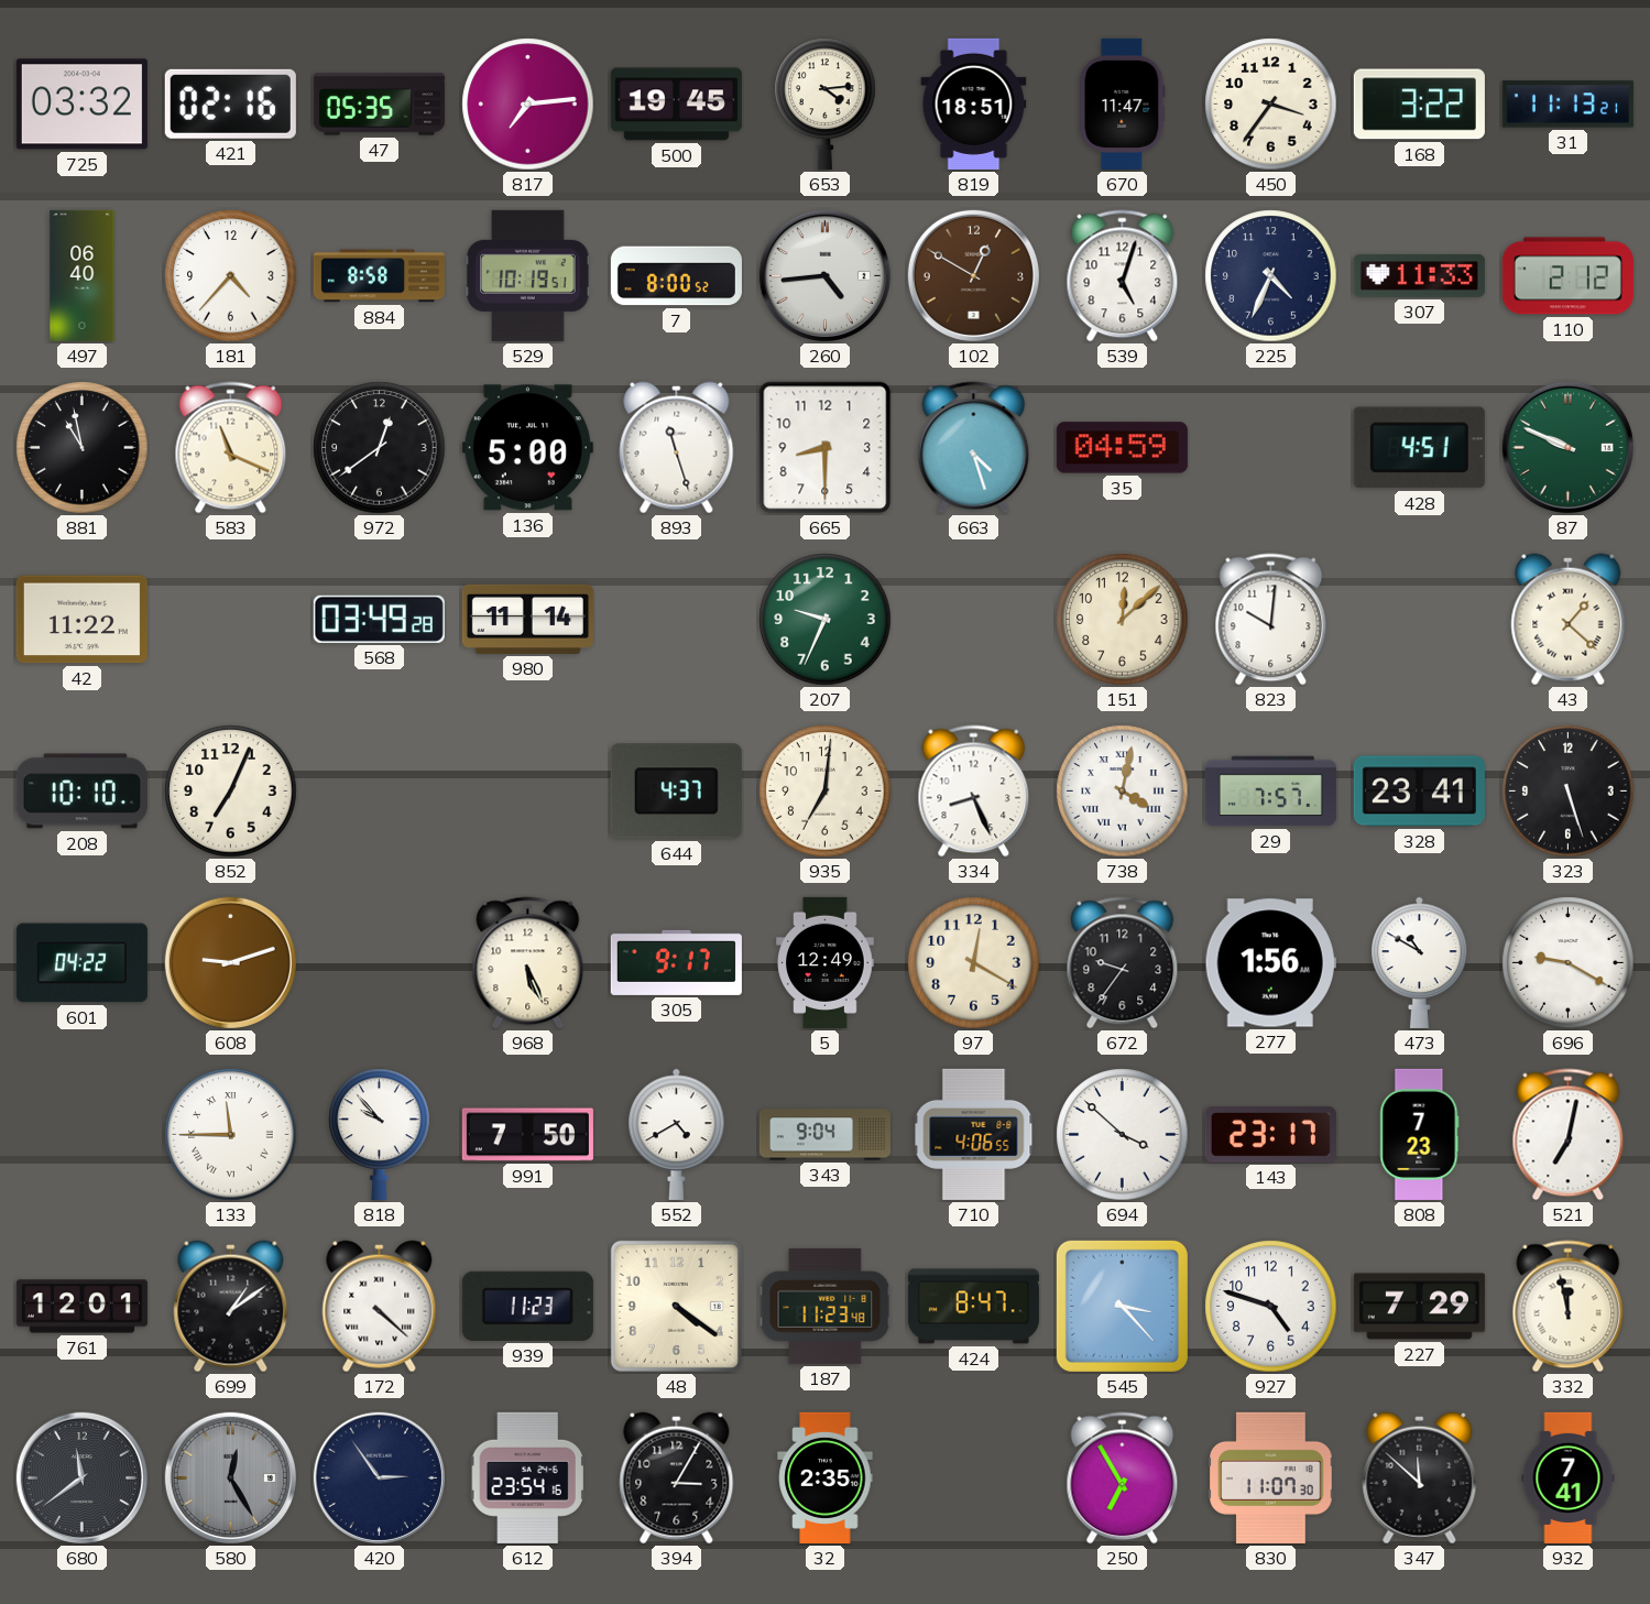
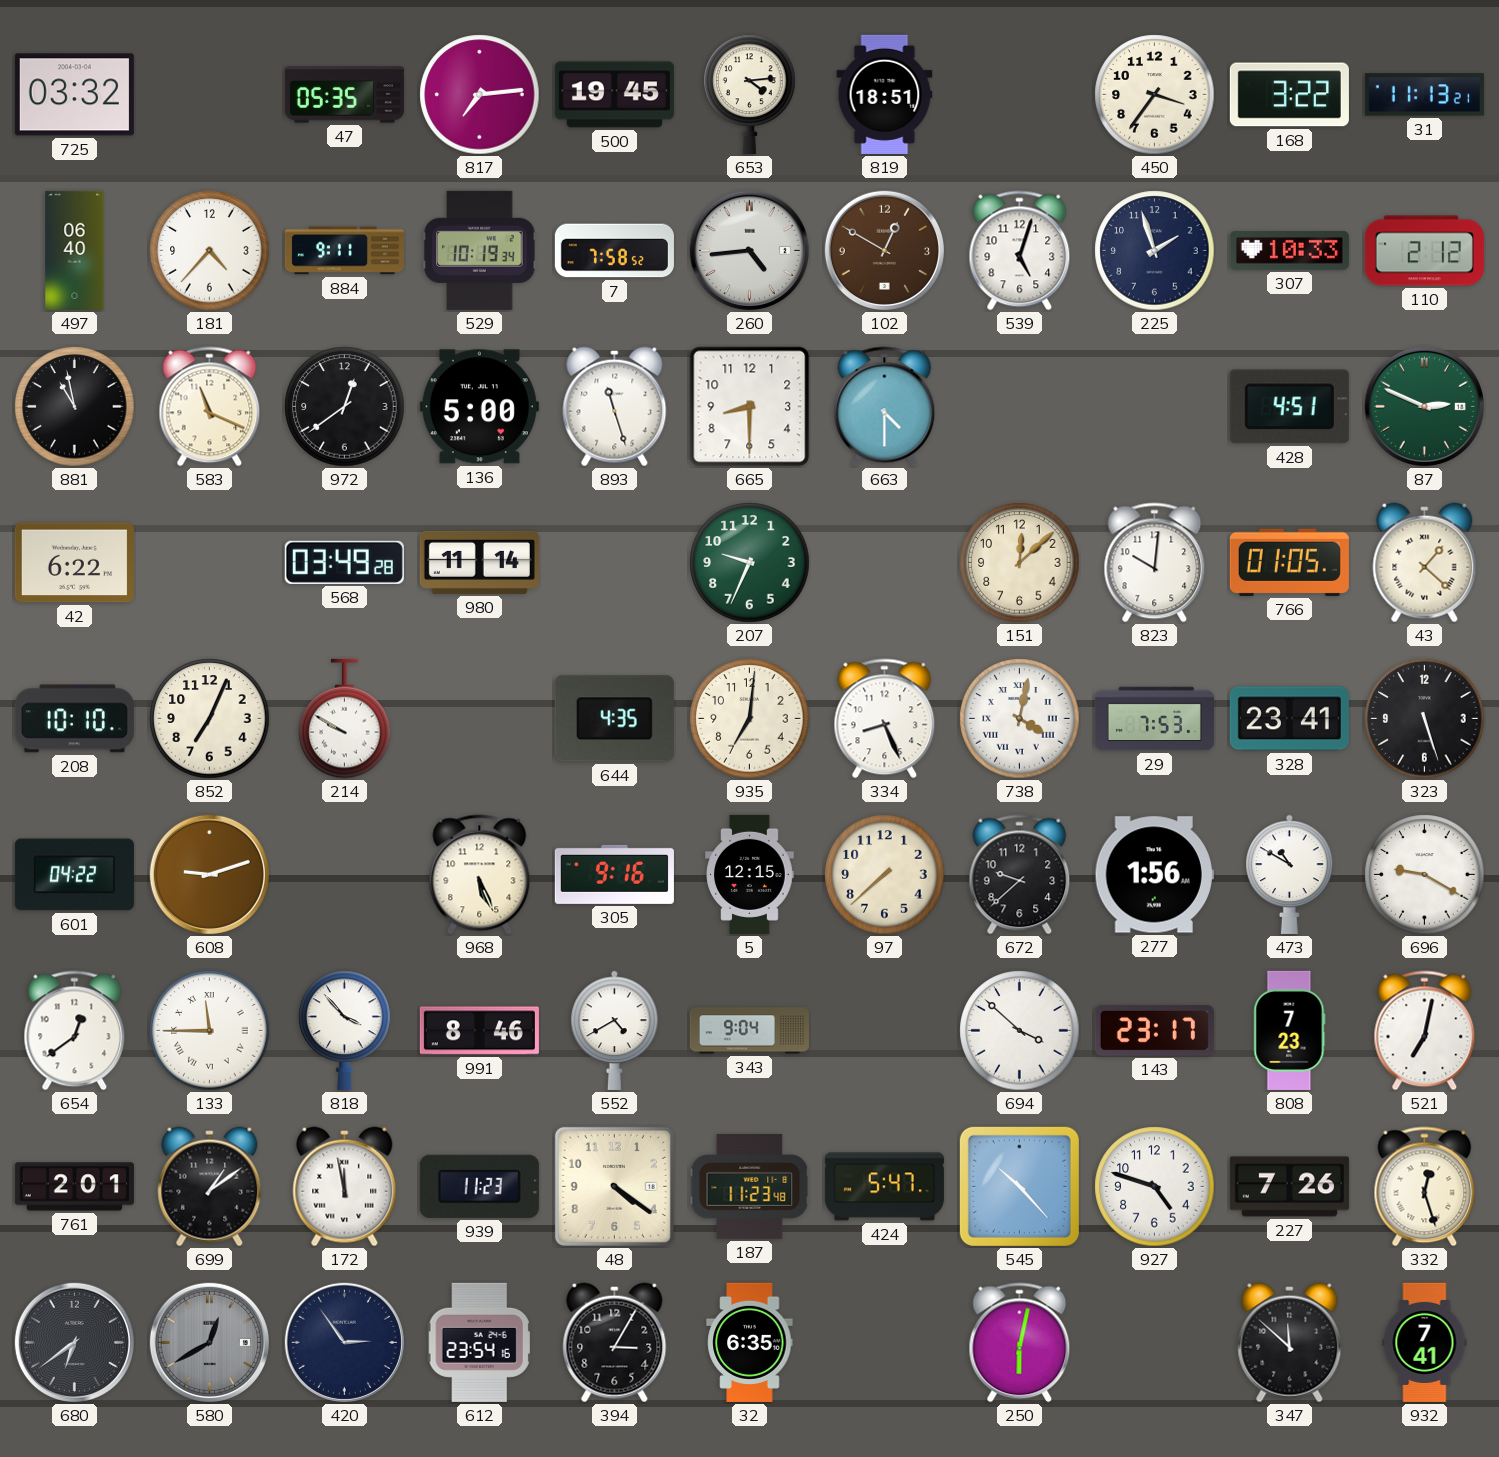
421: 02:16 -> none (230, 103)
670: 11:47 -> none (1123, 103)
884: 8:58 -> 9:11 (344, 251)
529: 10:19:51 -> 10:19:34 (480, 250)
7: 8:00 -> 7:58 (614, 251)
225: 4:34 -> 1:57 (1155, 251)
307: 11:33 -> 10:33 (1289, 251)
663: 4:27 -> 4:30 (885, 407)
35: 04:59 -> none (1122, 448)
87: 9:49 -> 2:49 (1424, 406)
42: 11:22 -> 6:22 (74, 563)
766: none -> 01:05 (1289, 562)
214: none -> 9:50 (345, 719)
644: 4:37 -> 4:35 (614, 719)
29: 7:57 -> 7:53 (1154, 719)
305: 9:17 -> 9:16 (614, 874)
5: 12:49 -> 12:15 (750, 874)
97: 12:20 -> 7:38 (885, 875)
672: 9:36 -> 9:38 (1020, 875)
654: none -> 12:39 (75, 1031)
818: 9:53 -> 3:53 (345, 1030)
991: 7:50 -> 8:46 (479, 1031)
710: 4:06 -> none (974, 1134)
761: 12:01 -> 2:01 (74, 1187)
172: 4:22 -> 11:58 (345, 1187)
424: 8:47 -> 5:47 (884, 1187)
545: 3:23 -> 10:23 (1019, 1186)
227: 7:29 -> 7:26 (1289, 1187)
332: 11:58 -> 12:27 (1425, 1187)
680: 11:39 -> 6:39 (74, 1342)
580: 12:25 -> 12:40 (209, 1342)
32: 2:35 -> 6:35 (750, 1342)
250: 6:55 -> 6:02 (1020, 1343)
830: 11:07 -> none (1271, 1477)
